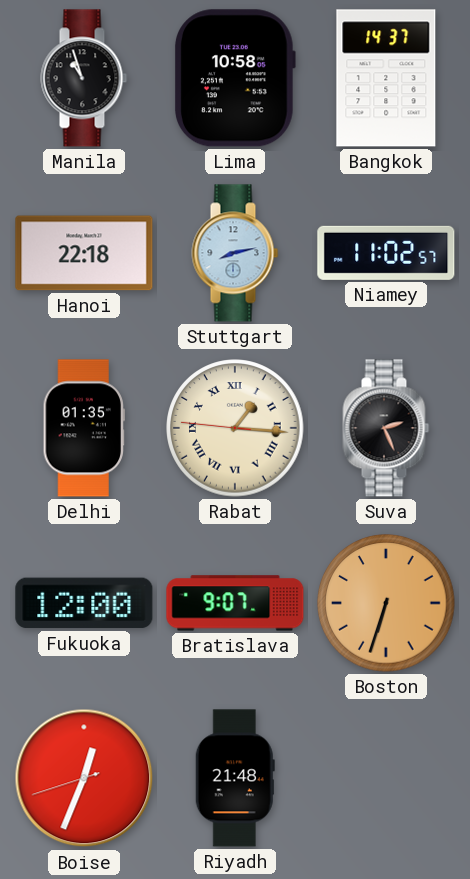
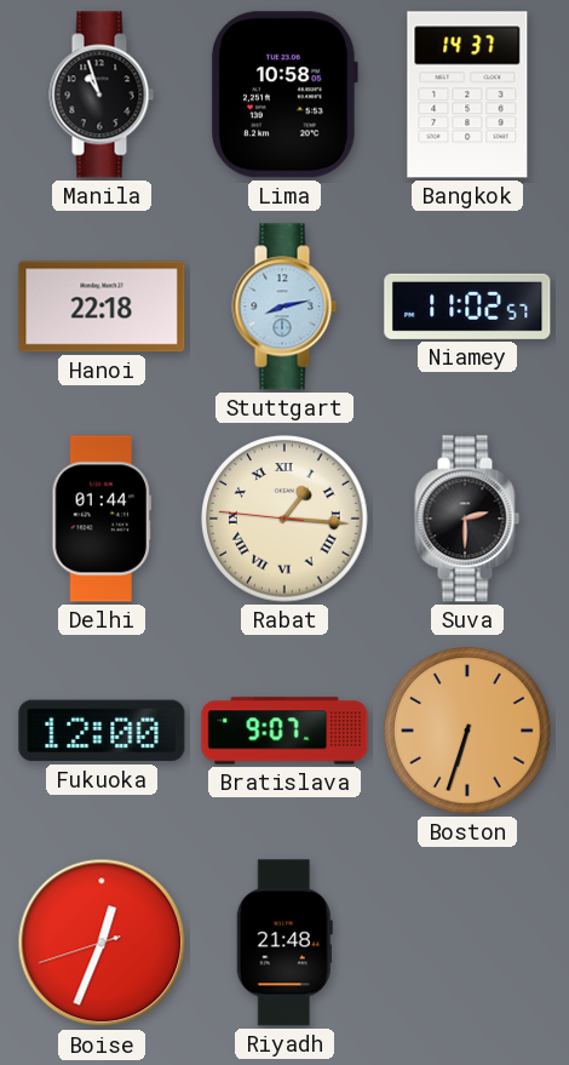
Delhi: 01:35 -> 01:44 (100, 519)
Suva: 2:26 -> 2:30 (467, 519)
